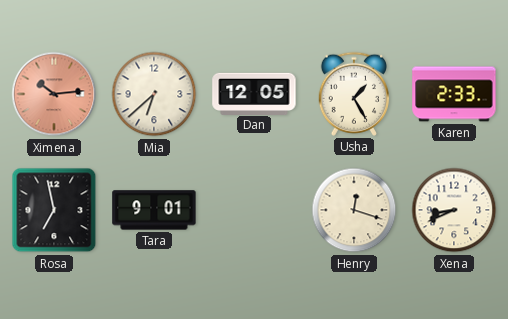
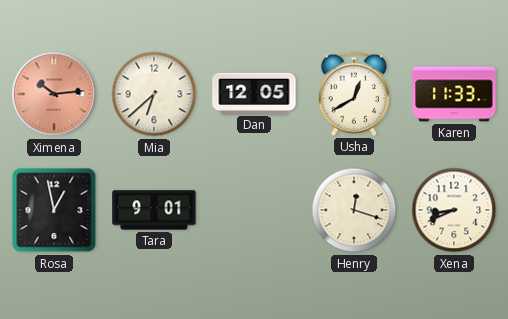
Usha: 1:25 -> 12:40 (353, 94)
Karen: 2:33 -> 11:33 (454, 94)
Rosa: 6:58 -> 12:58 (54, 210)
